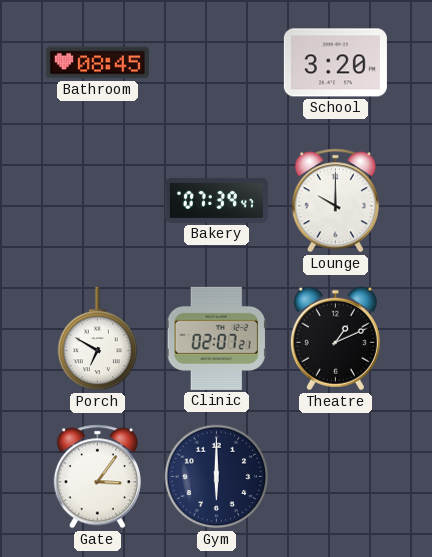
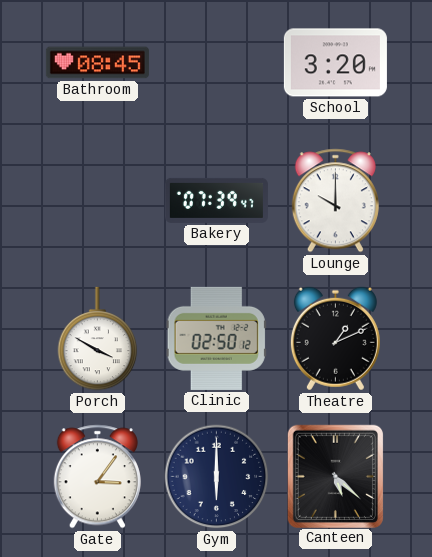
Porch: 6:50 -> 3:50 (98, 339)
Clinic: 02:07 -> 02:50 (216, 338)
Canteen: none -> 5:22 (335, 476)
